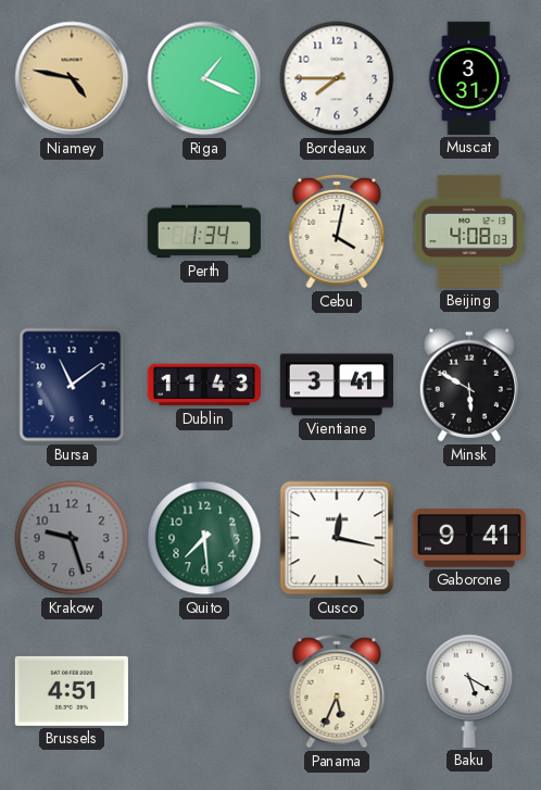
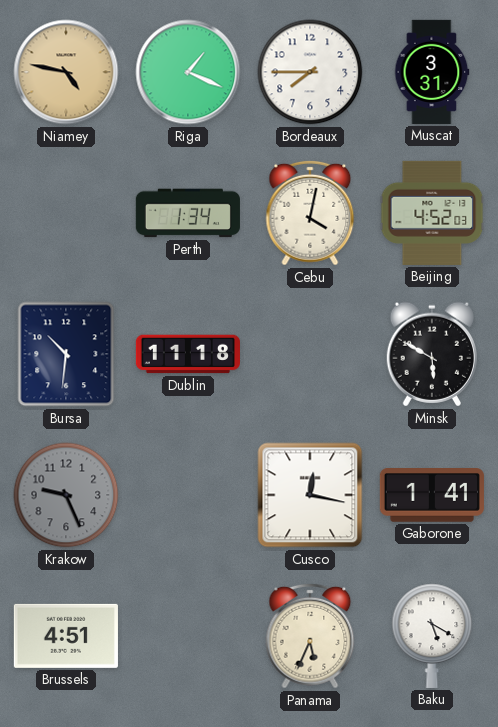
Beijing: 4:08 -> 4:52 (432, 213)
Bursa: 11:09 -> 10:31 (66, 354)
Dublin: 11:43 -> 11:18 (188, 354)
Vientiane: 3:41 -> none (337, 385)
Krakow: 9:27 -> 9:26 (66, 495)
Quito: 7:29 -> none (204, 538)
Gaborone: 9:41 -> 1:41 (432, 496)
